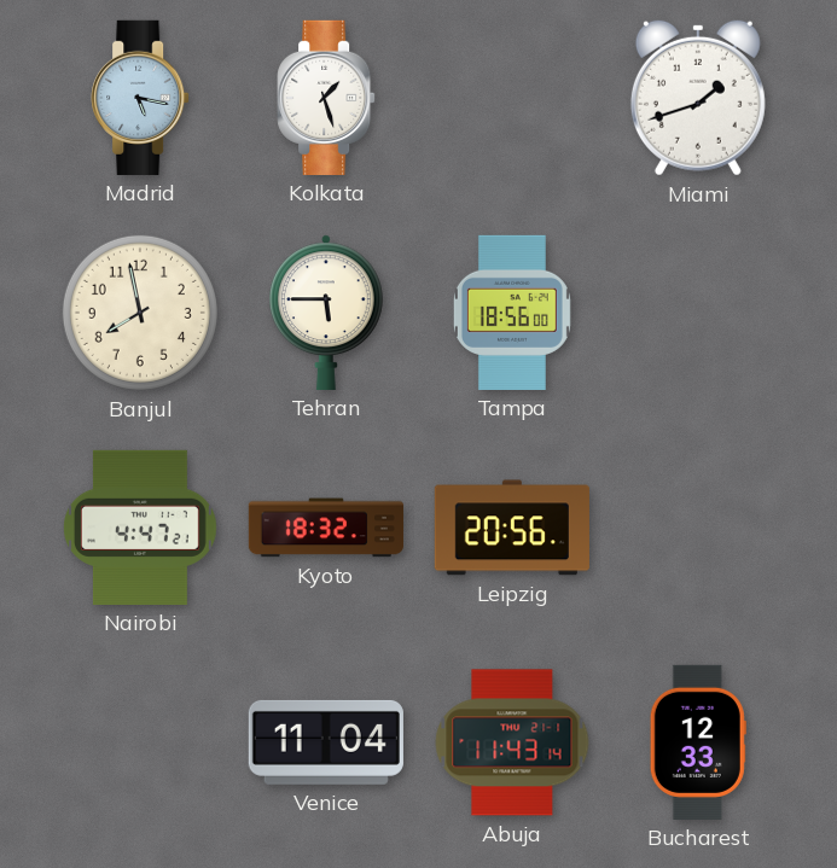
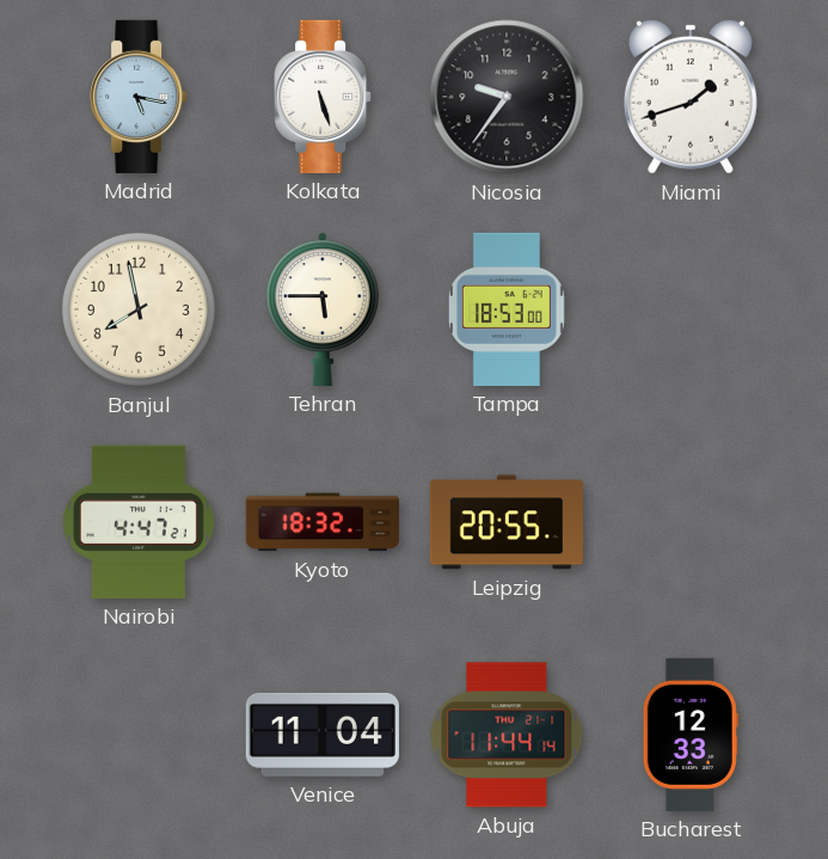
Kolkata: 1:27 -> 5:27 (323, 97)
Nicosia: none -> 9:36 (507, 97)
Tampa: 18:56 -> 18:53 (507, 309)
Leipzig: 20:56 -> 20:55 (507, 522)
Abuja: 11:43 -> 11:44 (507, 735)
